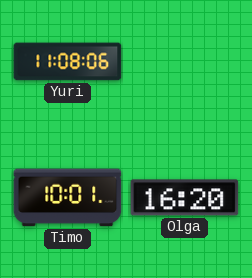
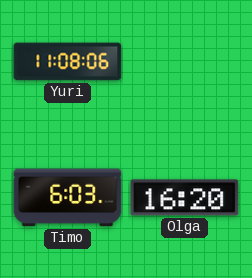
Timo: 10:01 -> 6:03 (68, 198)
